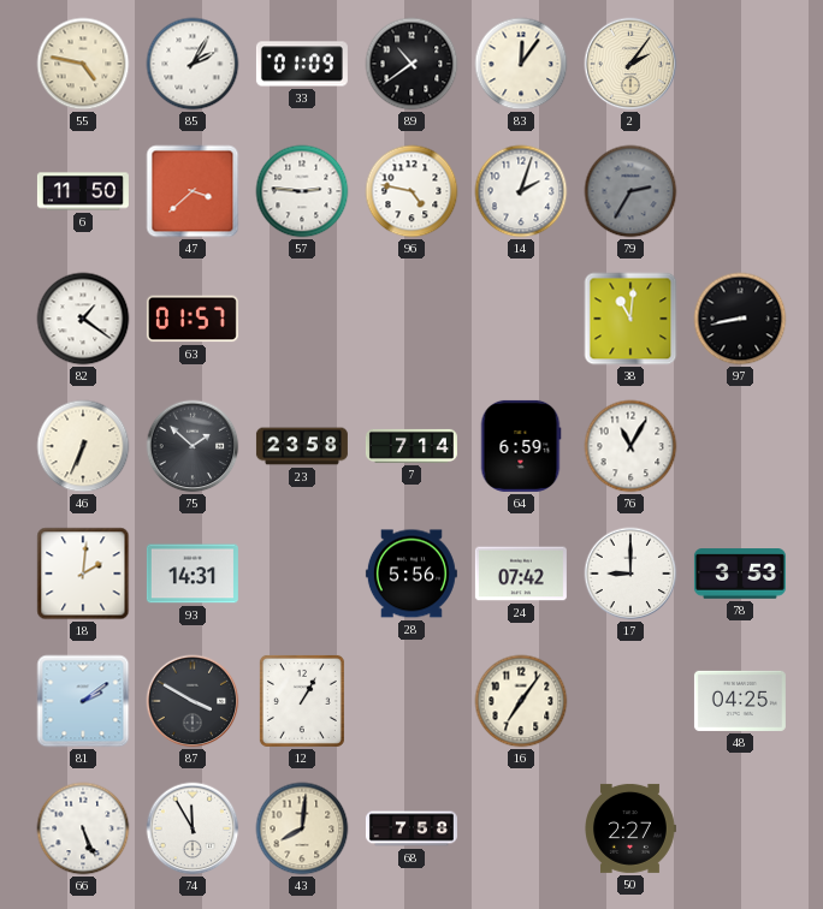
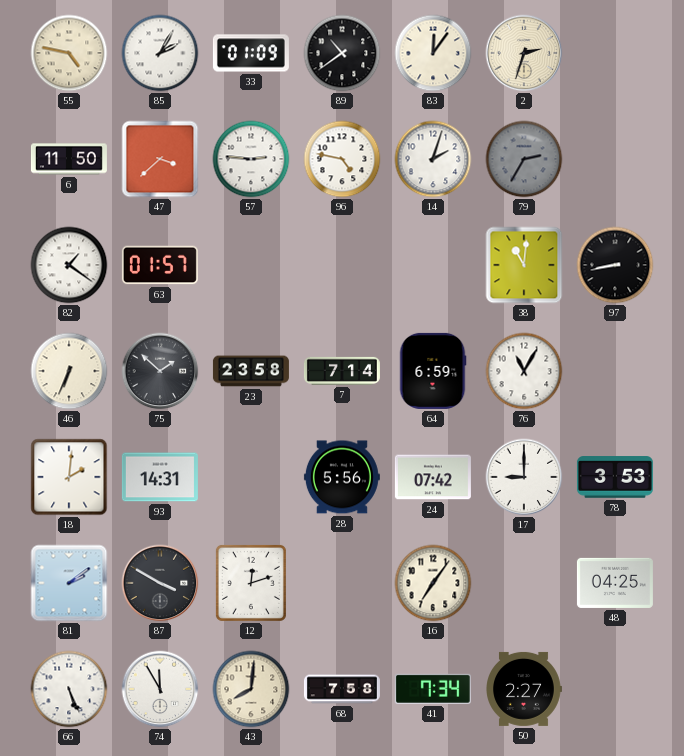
2: 2:06 -> 2:33 (524, 53)
12: 1:05 -> 12:12 (251, 583)
41: none -> 7:34 (433, 689)
